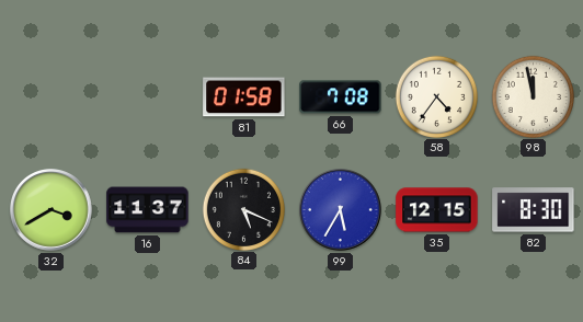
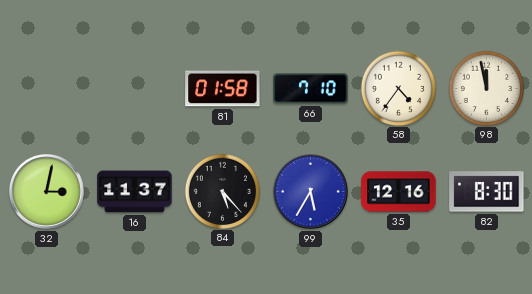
66: 7:08 -> 7:10 (311, 89)
32: 3:40 -> 3:02 (47, 192)
84: 5:19 -> 5:23 (222, 191)
35: 12:15 -> 12:16 (399, 192)
